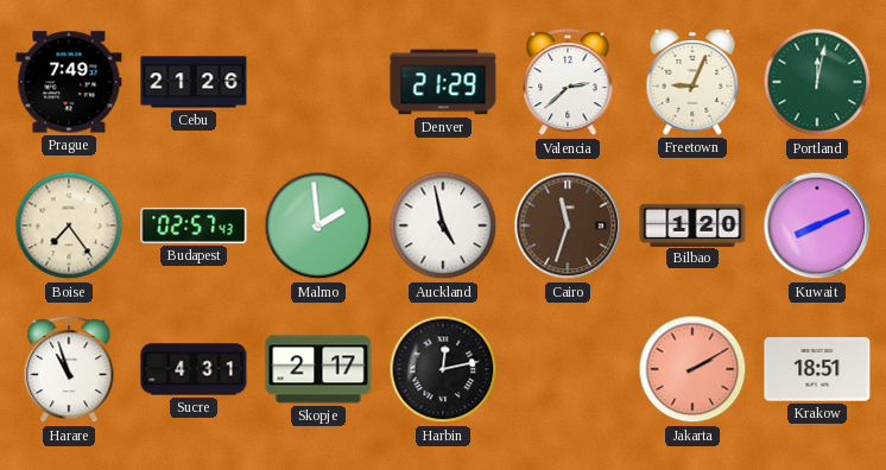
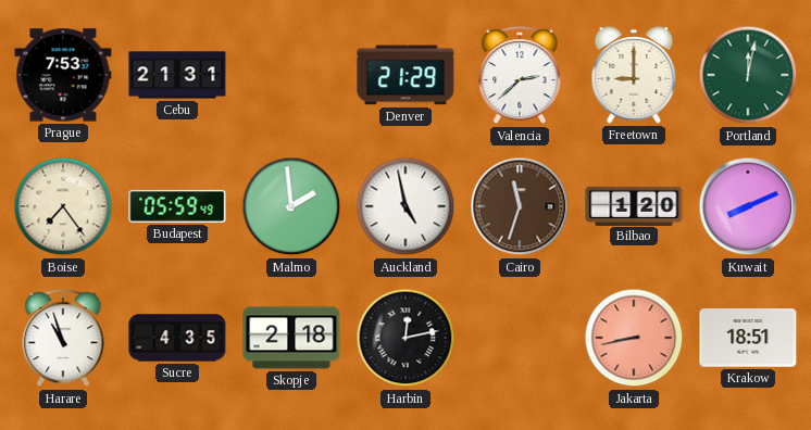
Prague: 7:49 -> 7:53 (63, 75)
Cebu: 21:26 -> 21:31 (177, 75)
Freetown: 9:04 -> 9:00 (634, 75)
Budapest: 02:57 -> 05:59 (177, 206)
Sucre: 4:31 -> 4:35 (177, 338)
Skopje: 2:17 -> 2:18 (291, 338)
Jakarta: 2:10 -> 8:43 (634, 338)
